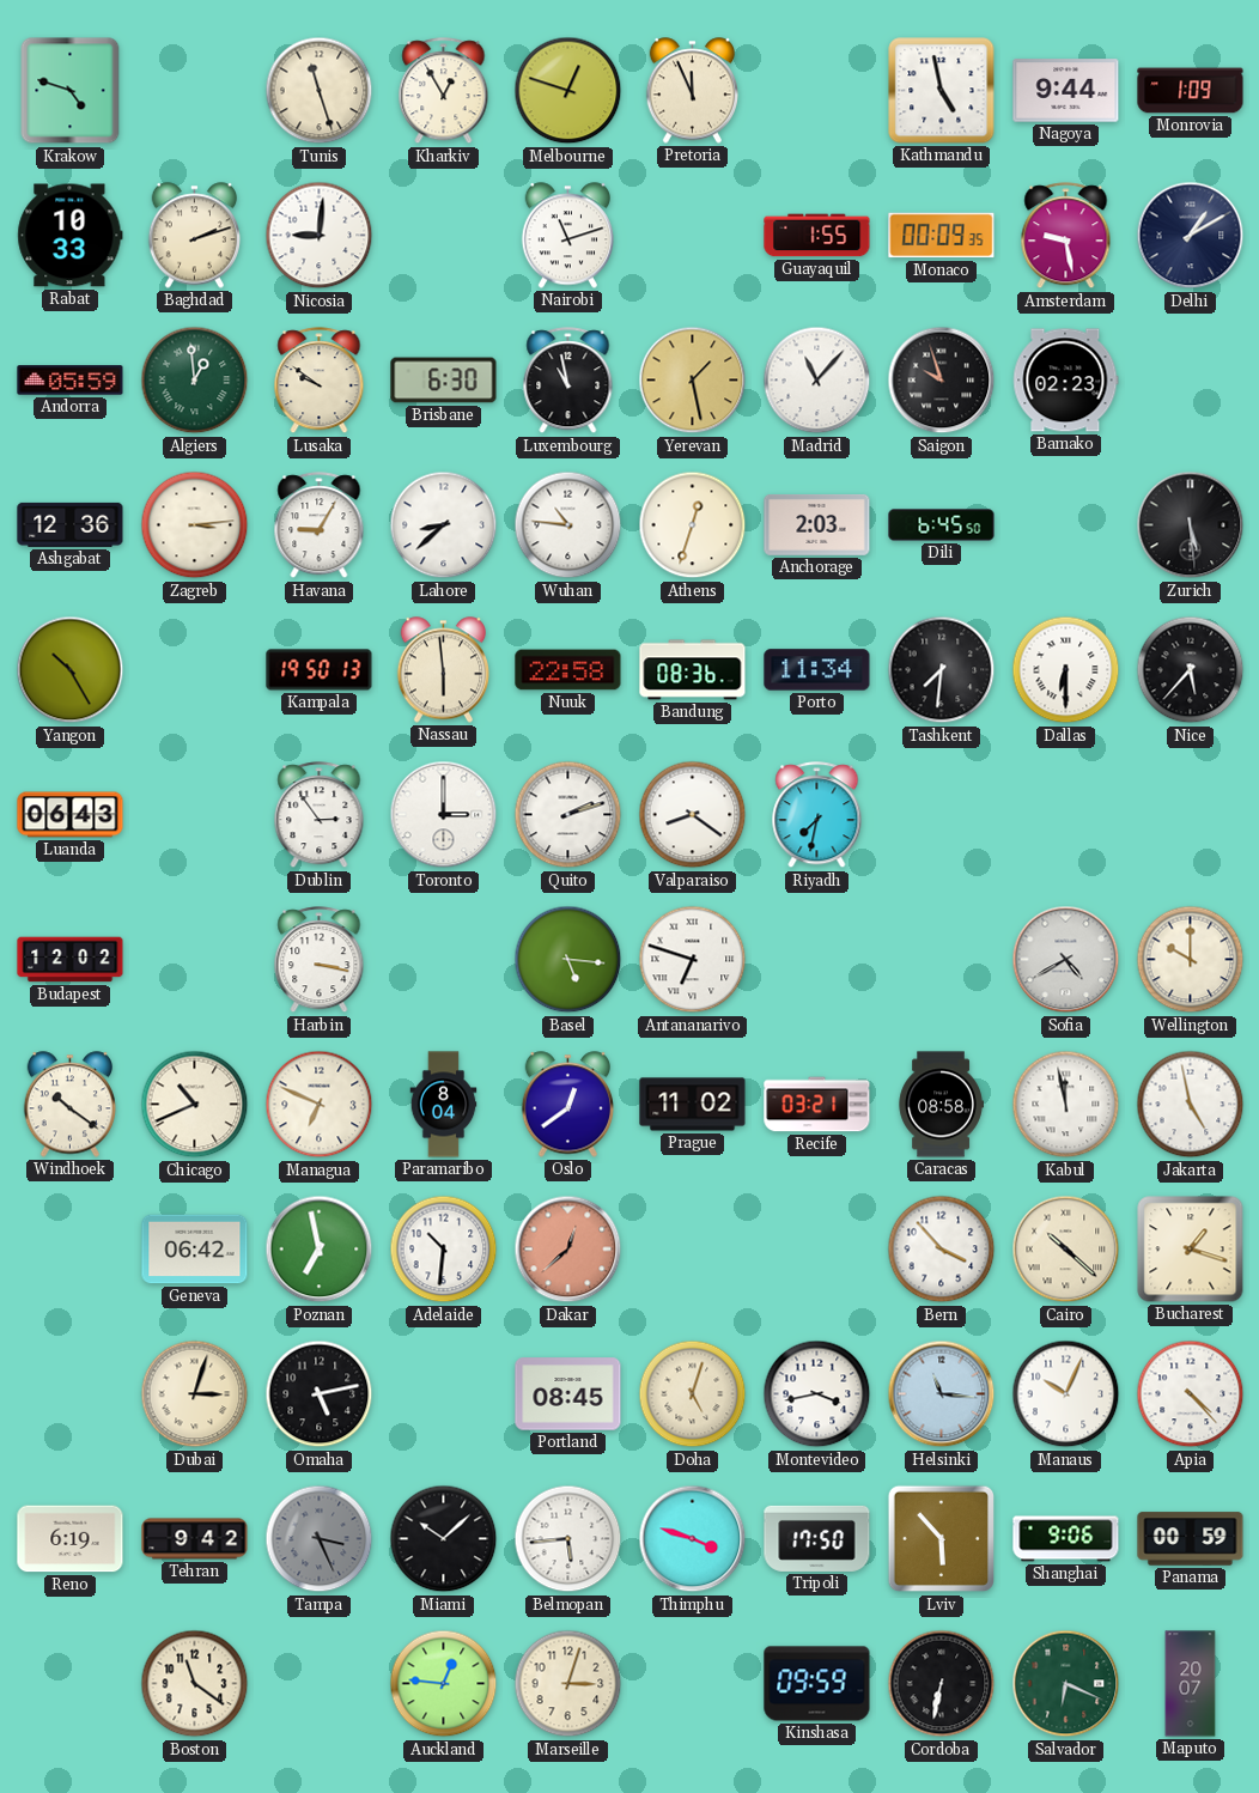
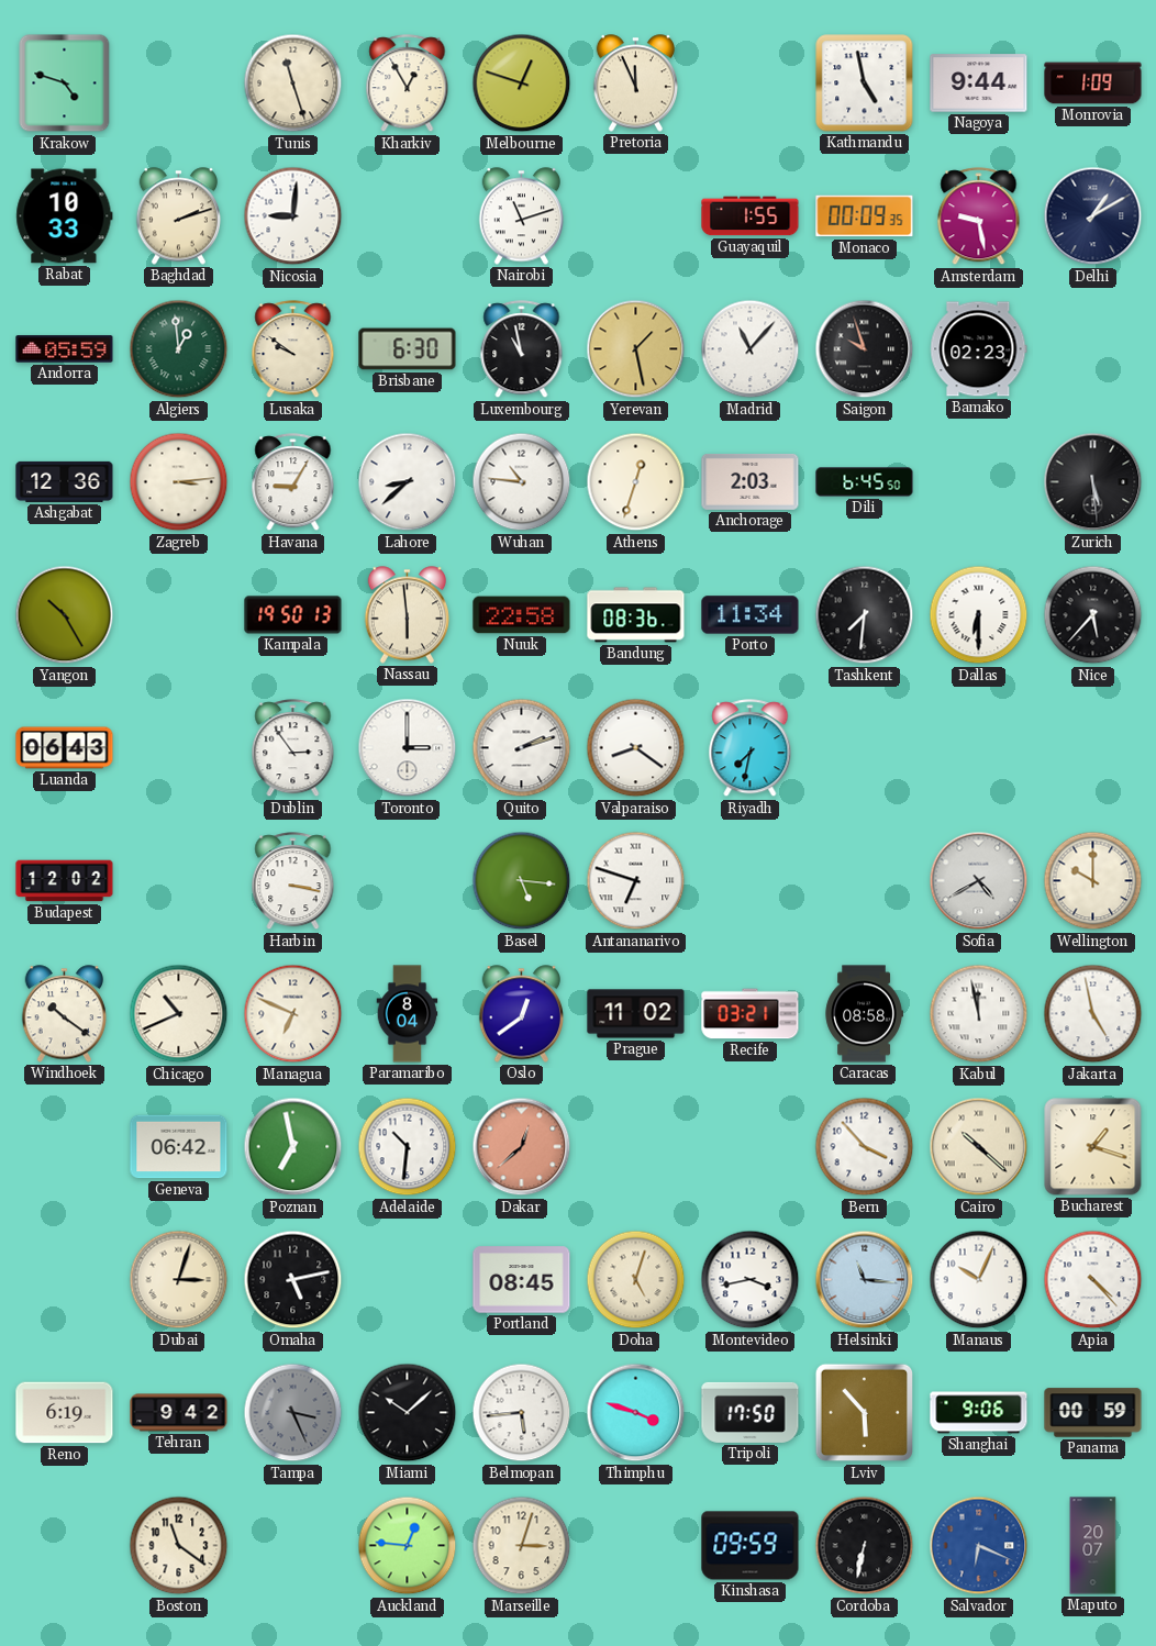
Salvador dial: green -> blue (979, 1546)
